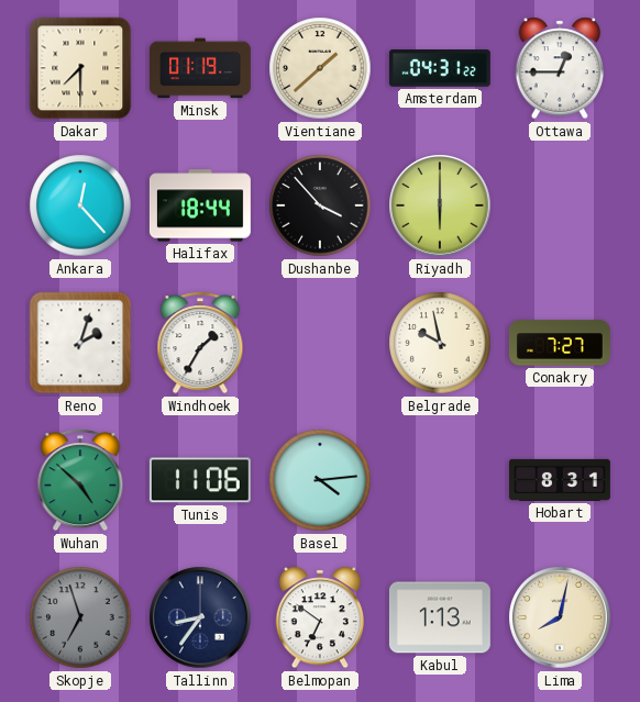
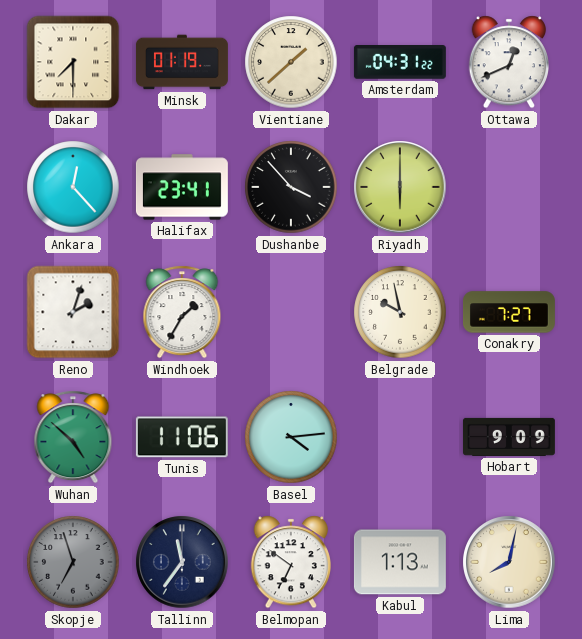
Ottawa: 12:45 -> 12:41 (508, 62)
Halifax: 18:44 -> 23:41 (182, 187)
Hobart: 8:31 -> 9:09 (509, 437)
Tallinn: 8:36 -> 11:36 (182, 562)
